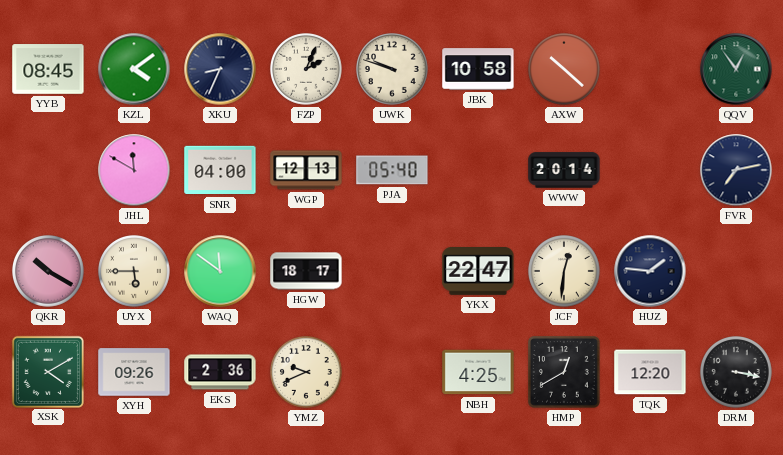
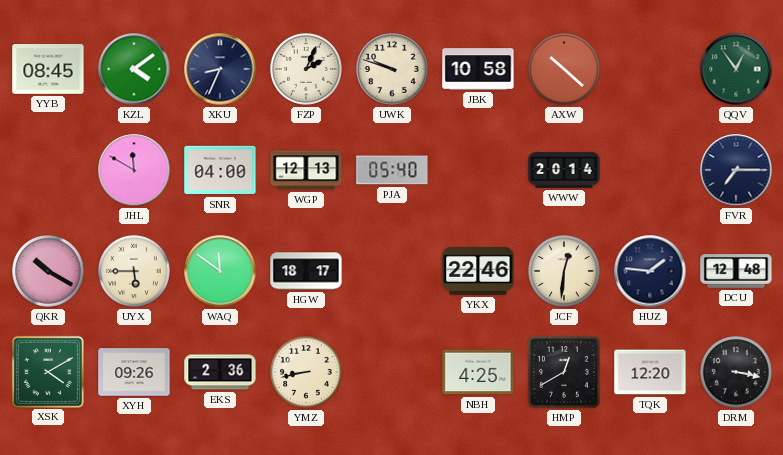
FVR: 7:13 -> 7:15 (736, 170)
YKX: 22:47 -> 22:46 (478, 272)
DCU: none -> 12:48 (736, 271)
YMZ: 9:41 -> 8:43 (307, 373)
